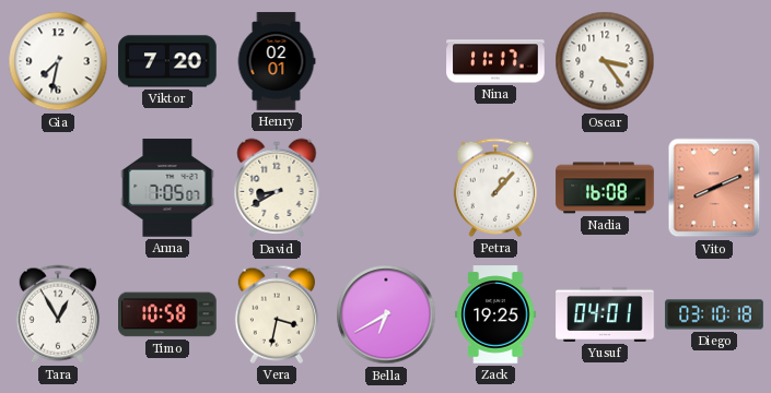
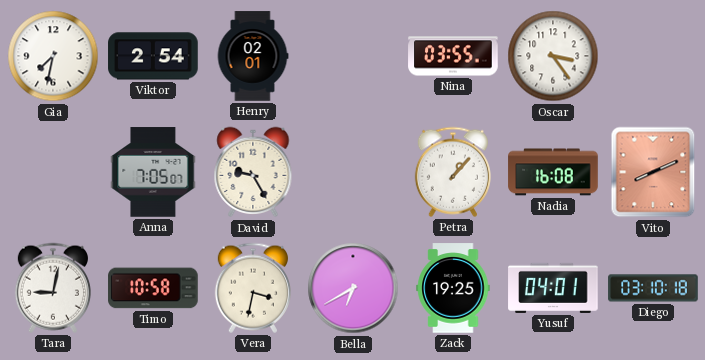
Viktor: 7:20 -> 2:54 (153, 56)
Nina: 11:17 -> 03:55 (453, 56)
David: 8:40 -> 9:25 (253, 172)
Tara: 12:55 -> 9:02 (53, 288)
